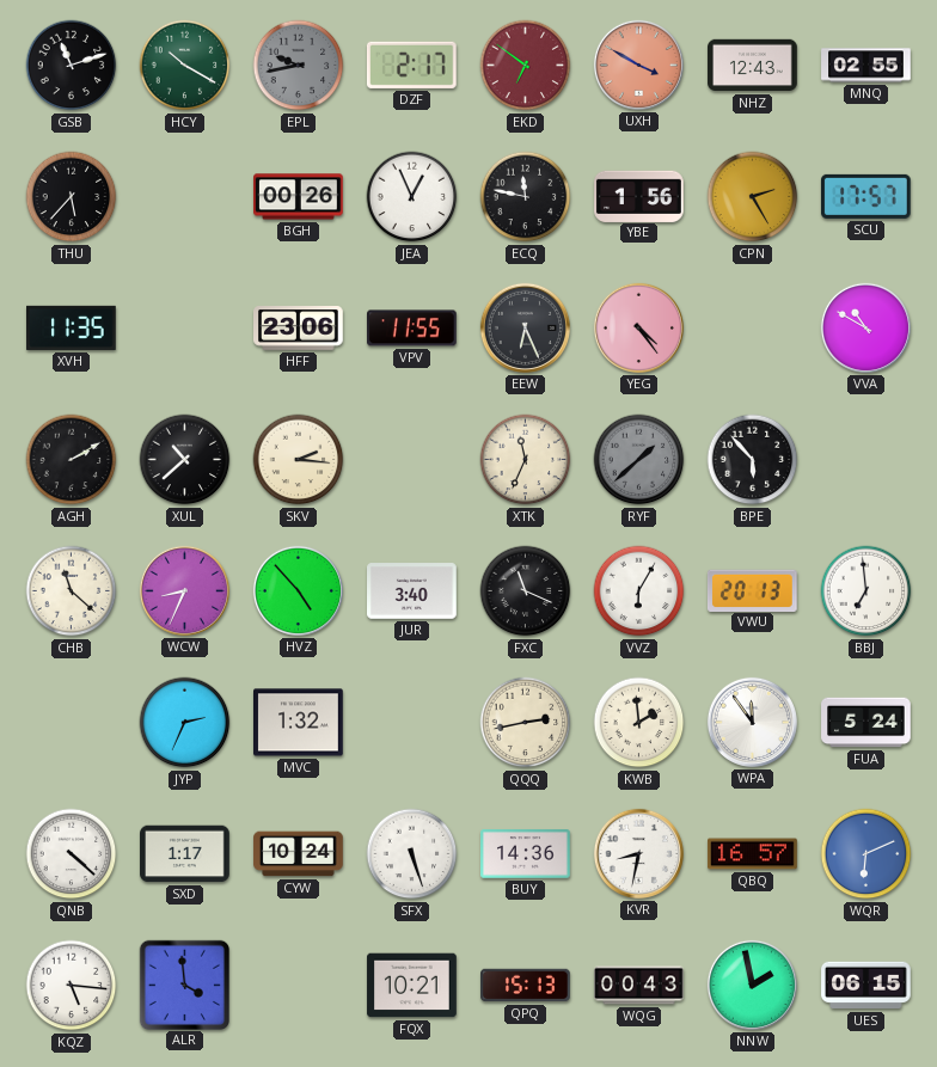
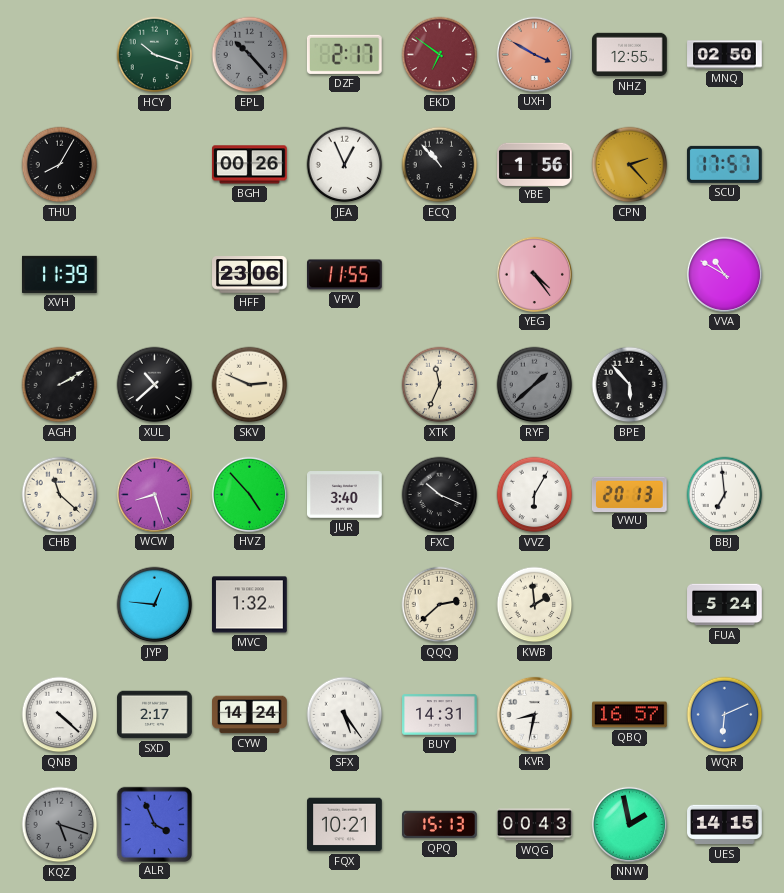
GSB: 11:12 -> none (72, 66)
HCY: 10:20 -> 10:18 (155, 55)
EPL: 9:43 -> 10:23 (250, 55)
NHZ: 12:43 -> 12:55 (630, 55)
MNQ: 02:55 -> 02:50 (725, 55)
THU: 5:37 -> 8:05 (60, 165)
ECQ: 11:47 -> 10:53 (440, 165)
CPN: 2:25 -> 2:23 (630, 165)
XVH: 11:35 -> 11:39 (60, 274)
EEW: 6:26 -> none (525, 327)
SKV: 2:16 -> 2:49 (250, 385)
WCW: 8:34 -> 8:27 (154, 494)
FXC: 11:19 -> 10:19 (440, 495)
JYP: 2:34 -> 12:46 (155, 605)
QQQ: 2:43 -> 2:38 (440, 605)
WPA: 11:54 -> none (752, 722)
SXD: 1:17 -> 2:17 (155, 715)
CYW: 10:24 -> 14:24 (250, 715)
SFX: 5:27 -> 5:24 (345, 715)
BUY: 14:36 -> 14:31 (440, 715)
KQZ: 5:16 -> 5:18 (60, 825)
KQZ dial: white -> grey (60, 825)
ALR: 3:59 -> 3:56 (154, 824)
UES: 06:15 -> 14:15 (725, 825)
